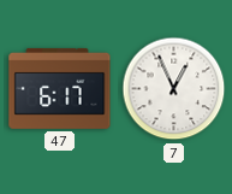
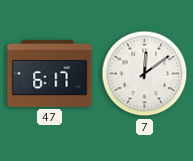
7: 12:56 -> 12:09 (145, 74)
